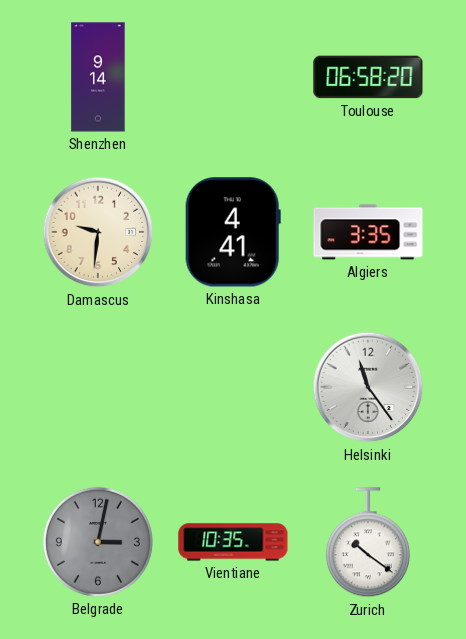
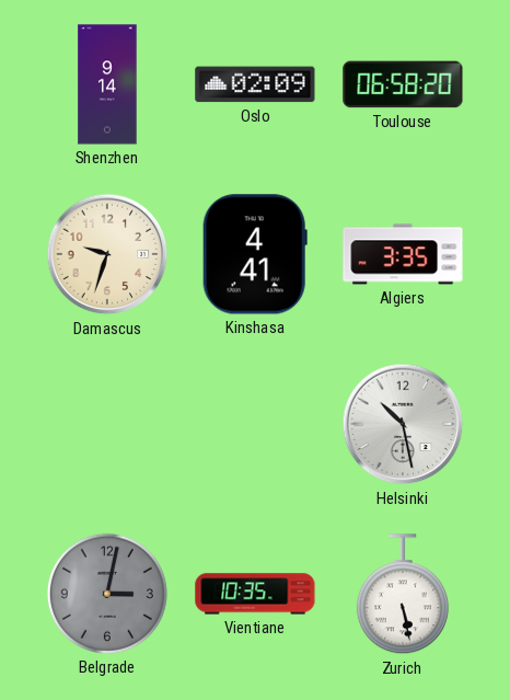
Oslo: none -> 02:09 (255, 84)
Damascus: 9:31 -> 9:33 (107, 254)
Helsinki: 11:24 -> 10:28 (403, 424)
Zurich: 10:21 -> 5:28 (403, 595)
